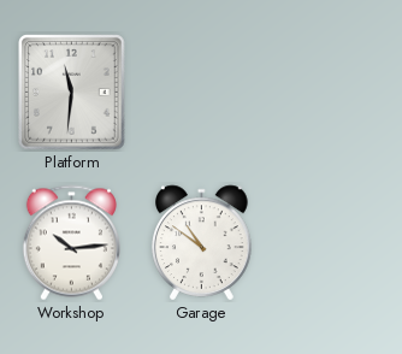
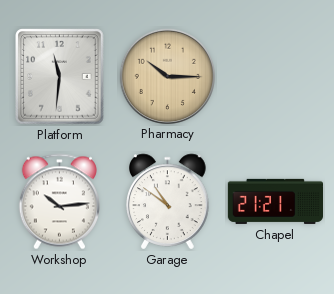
Pharmacy: none -> 10:15 (167, 76)
Chapel: none -> 21:21 (275, 201)
